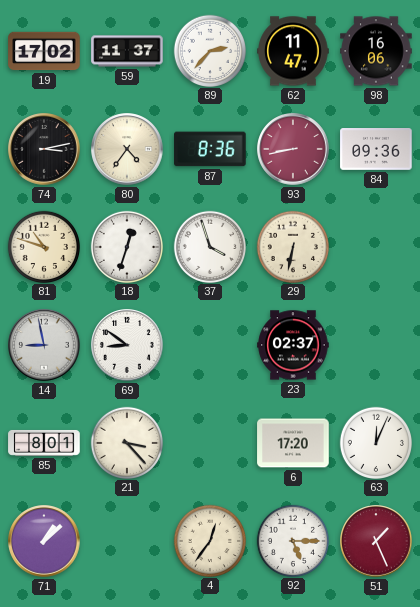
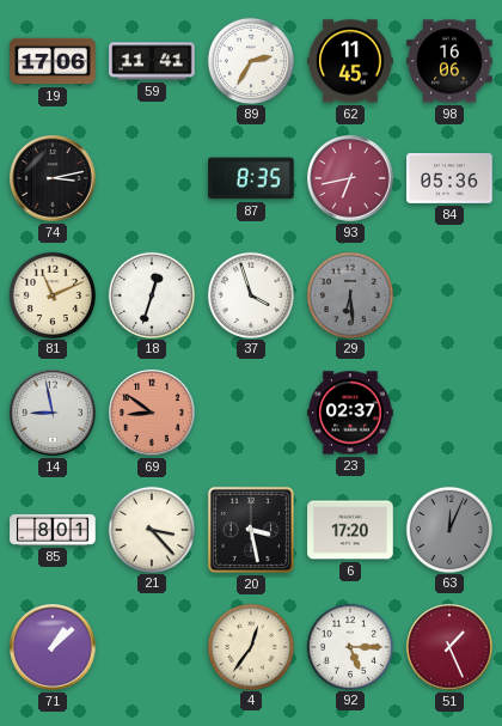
19: 17:02 -> 17:06 (53, 61)
59: 11:37 -> 11:41 (152, 61)
89: 2:37 -> 2:35 (250, 60)
62: 11:47 -> 11:45 (350, 61)
80: 4:36 -> none (127, 149)
87: 8:36 -> 8:35 (251, 178)
93: 8:43 -> 6:43 (350, 178)
84: 09:36 -> 05:36 (449, 179)
81: 10:48 -> 11:11 (51, 294)
29: 6:32 -> 6:29 (349, 294)
29 dial: cream -> grey (349, 294)
69 dial: white -> salmon (152, 413)
20: none -> 3:28 (251, 530)
63 dial: white -> grey (448, 529)
